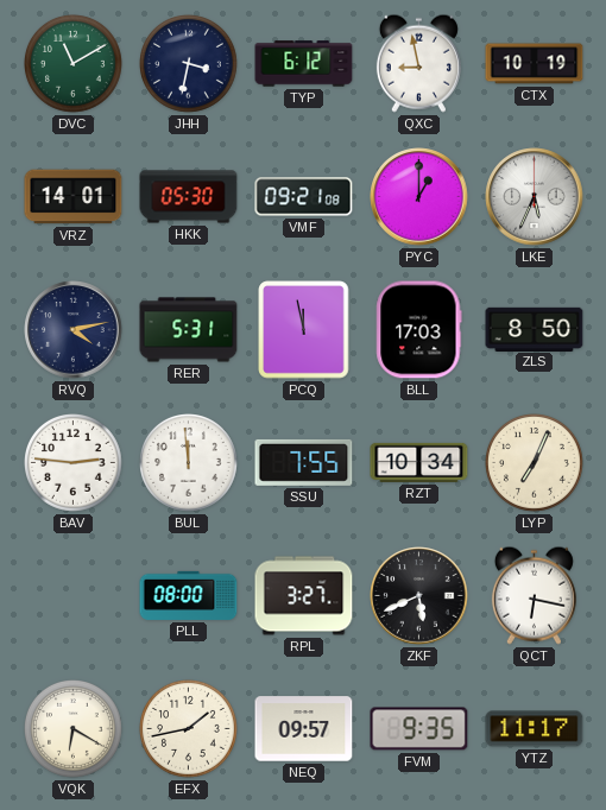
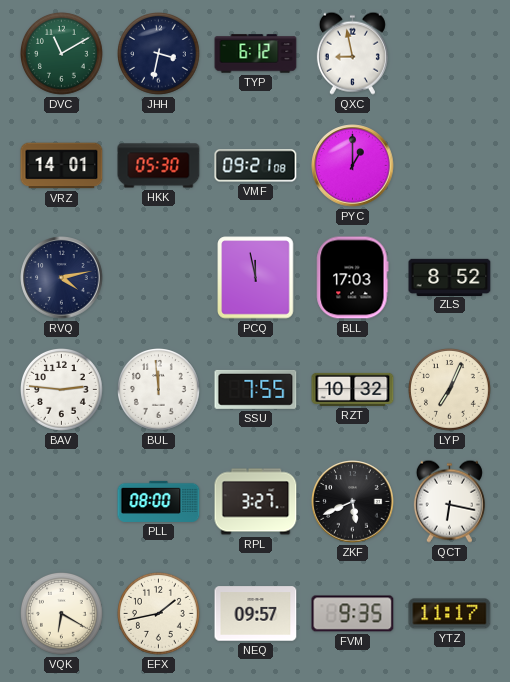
CTX: 10:19 -> none (535, 64)
LKE: 5:34 -> none (535, 197)
RER: 5:31 -> none (189, 330)
ZLS: 8:50 -> 8:52 (450, 277)
RZT: 10:34 -> 10:32 (353, 389)
